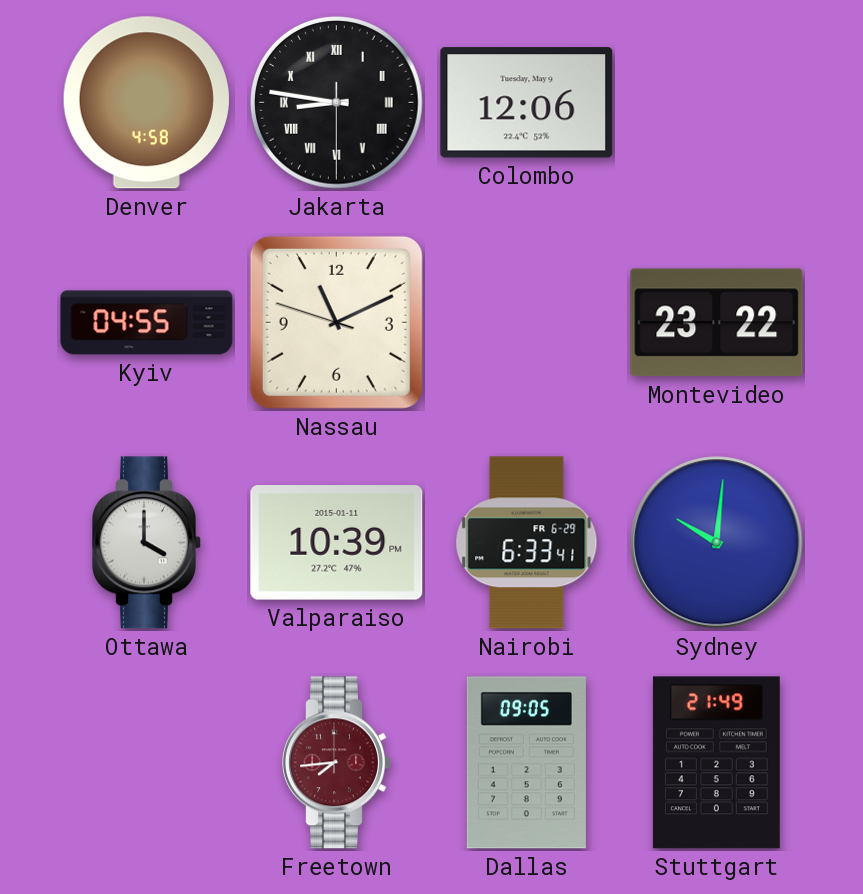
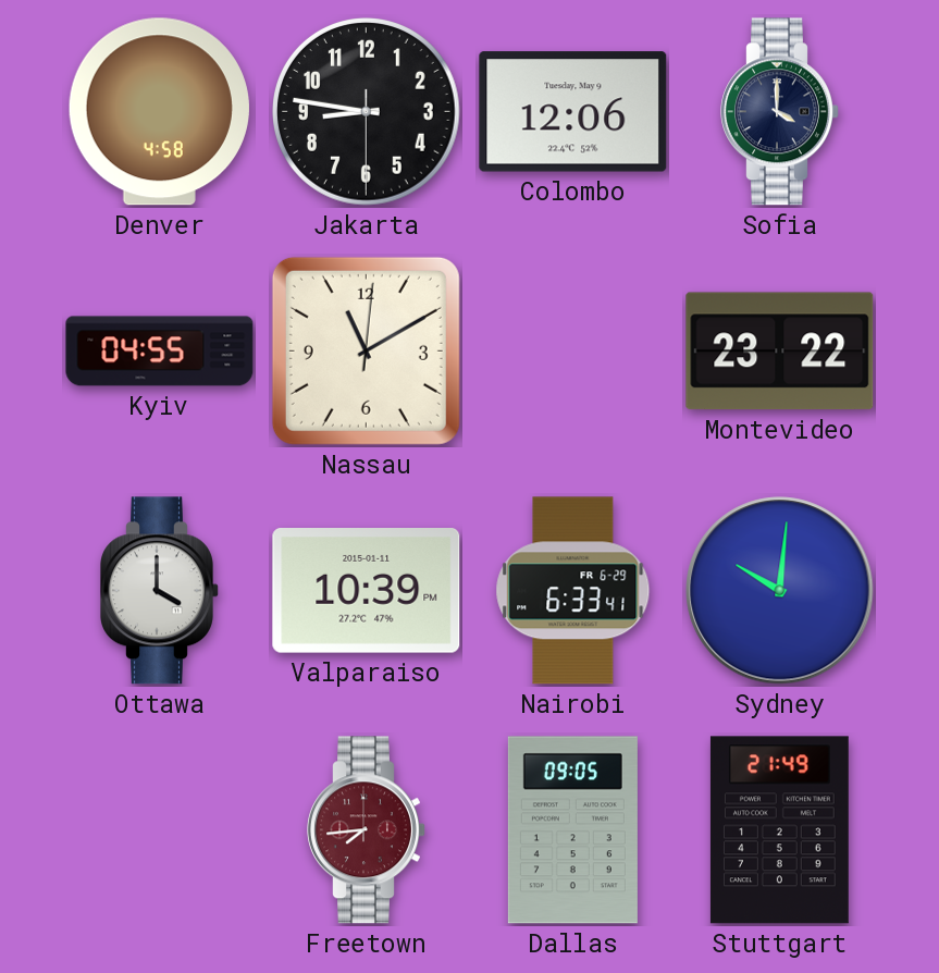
Jakarta numerals: Roman -> Arabic (367, 112)
Sofia: none -> 4:00 (780, 112)
Nassau: 11:10:48 -> 11:10:01 (366, 350)
